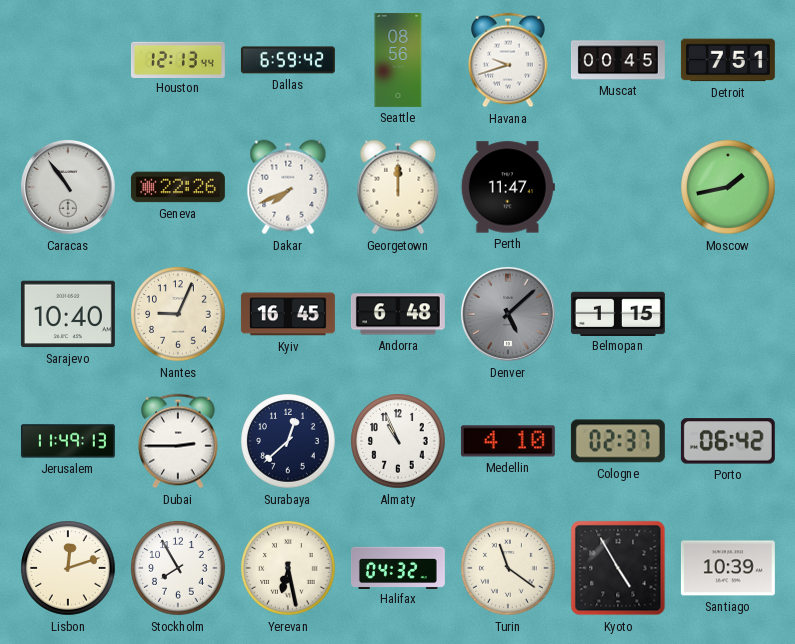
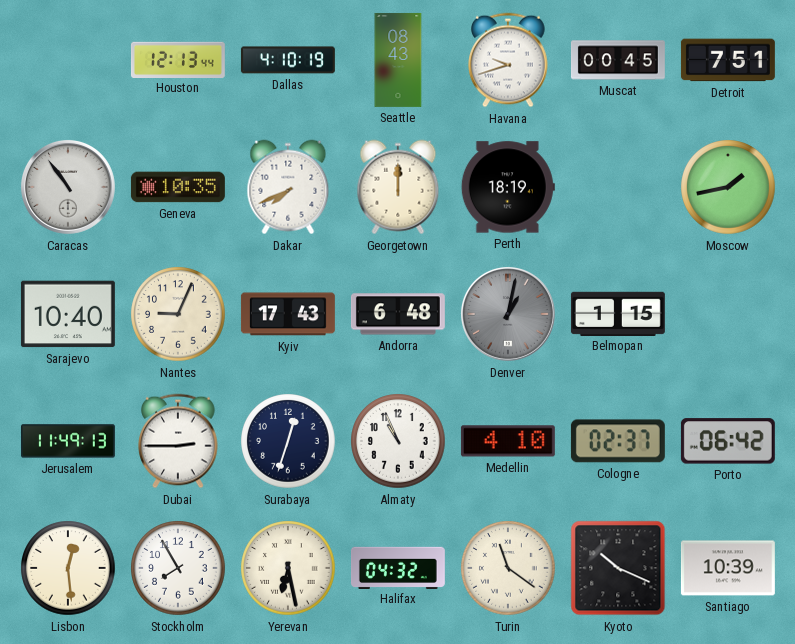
Dallas: 6:59 -> 4:10 (288, 60)
Seattle: 08:56 -> 08:43 (398, 60)
Geneva: 22:26 -> 10:35 (178, 187)
Perth: 11:47 -> 18:19 (508, 187)
Kyiv: 16:45 -> 17:43 (288, 314)
Denver: 5:08 -> 1:02 (508, 314)
Surabaya: 12:38 -> 12:33 (288, 441)
Lisbon: 12:12 -> 12:29 (68, 568)
Kyoto: 4:55 -> 10:19 (618, 568)
